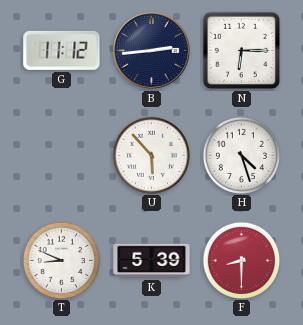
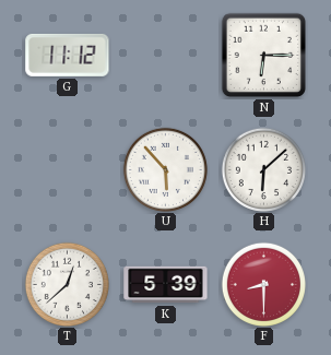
B: 2:44 -> none (152, 51)
H: 4:27 -> 6:08 (263, 169)
T: 8:49 -> 12:38 (67, 284)
